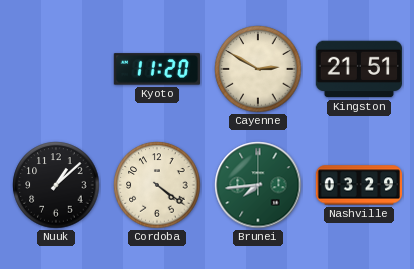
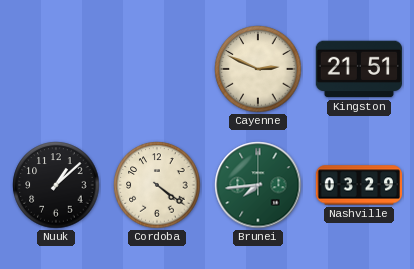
Kyoto: 11:20 -> none (157, 69)
Cayenne: 2:50 -> 2:49 (258, 69)
